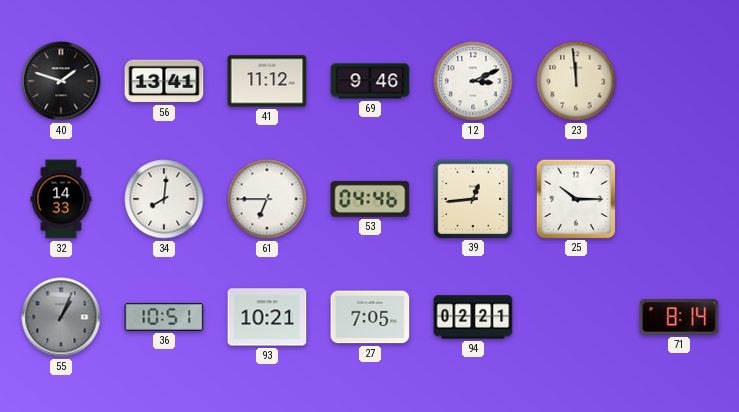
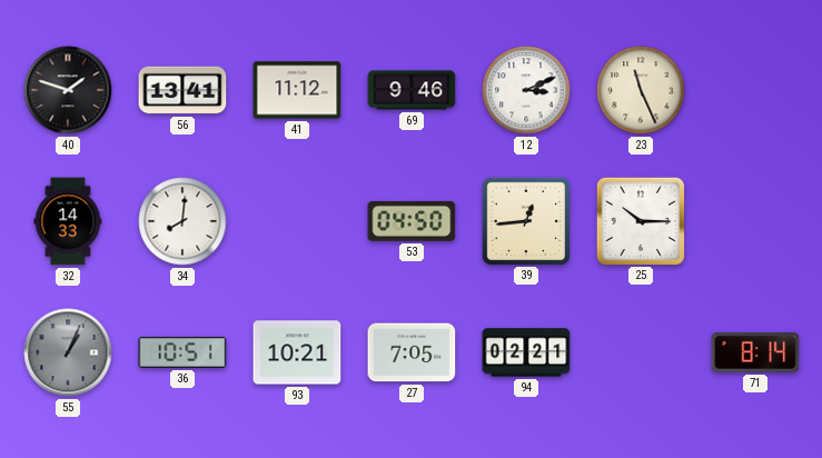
23: 11:59 -> 11:26 (641, 90)
61: 6:45 -> none (267, 199)
53: 04:46 -> 04:50 (412, 221)
